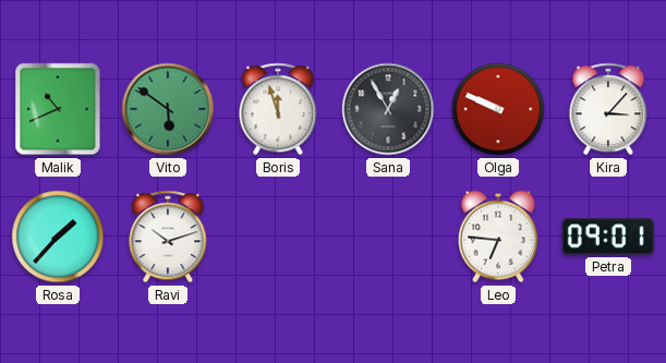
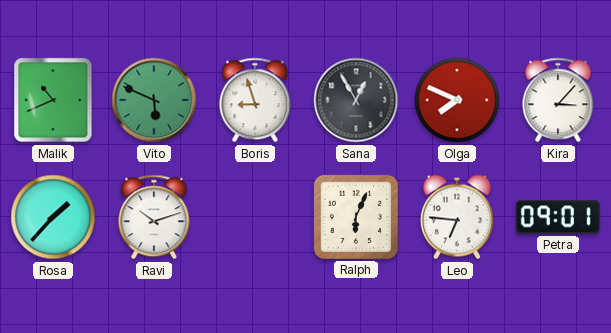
Vito: 5:51 -> 5:49 (154, 100)
Boris: 11:57 -> 8:57 (255, 100)
Olga: 9:49 -> 7:49 (457, 100)
Ralph: none -> 6:04 (356, 217)
